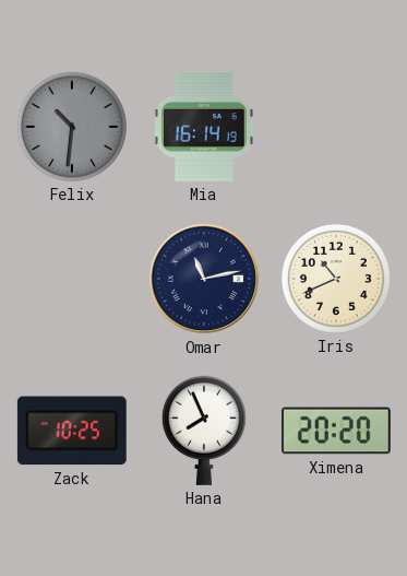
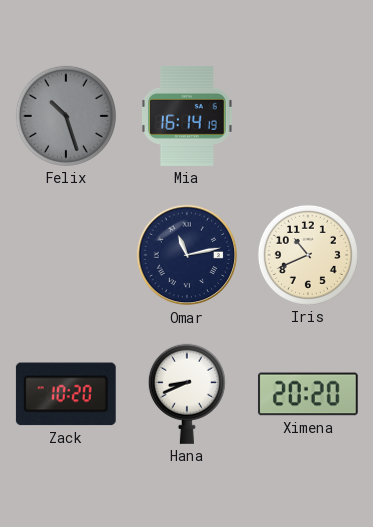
Felix: 10:31 -> 10:27 (66, 116)
Zack: 10:25 -> 10:20 (66, 394)
Hana: 7:56 -> 8:41 (187, 394)
